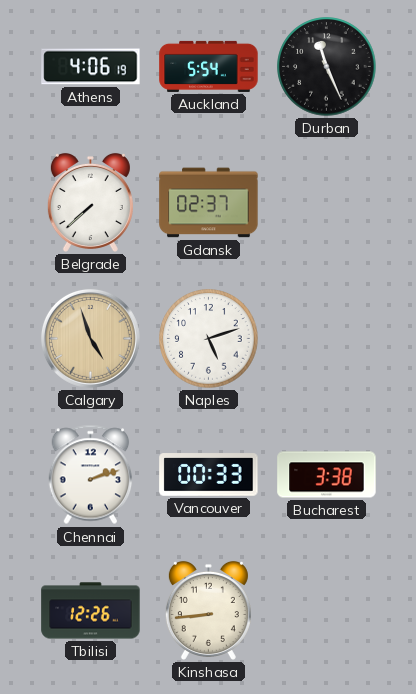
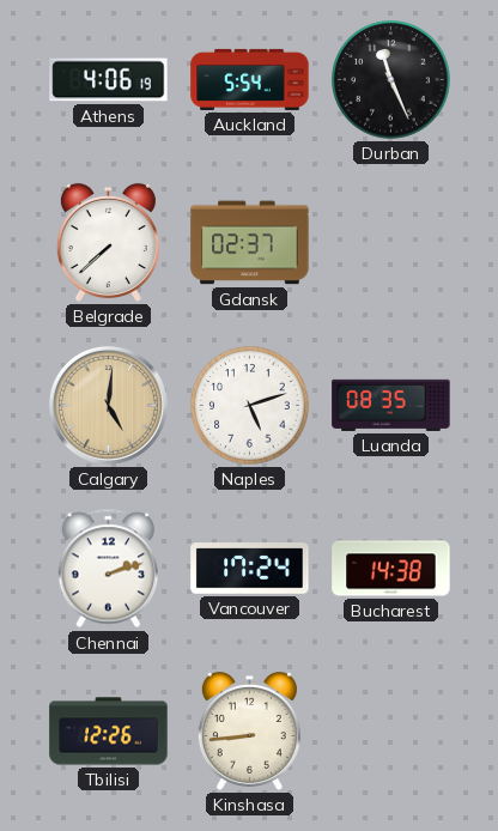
Calgary: 4:57 -> 5:01 (108, 405)
Luanda: none -> 08:35 (391, 405)
Vancouver: 00:33 -> 17:24 (250, 569)
Bucharest: 3:38 -> 14:38 (391, 569)
